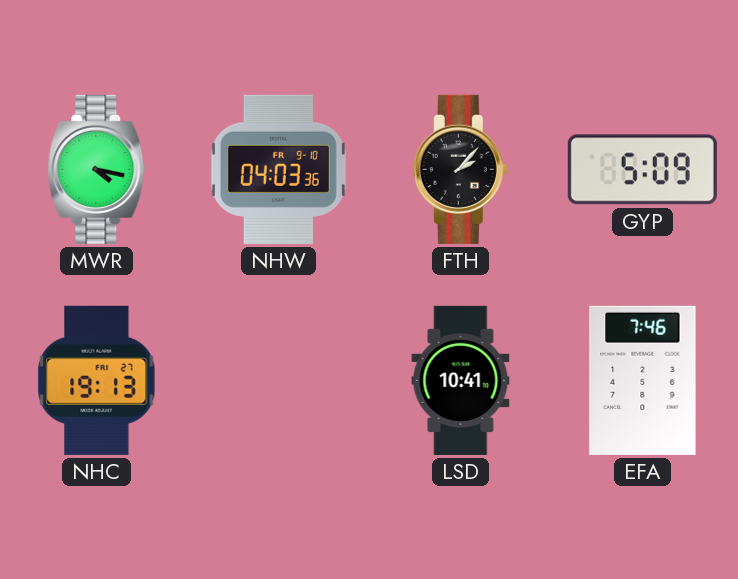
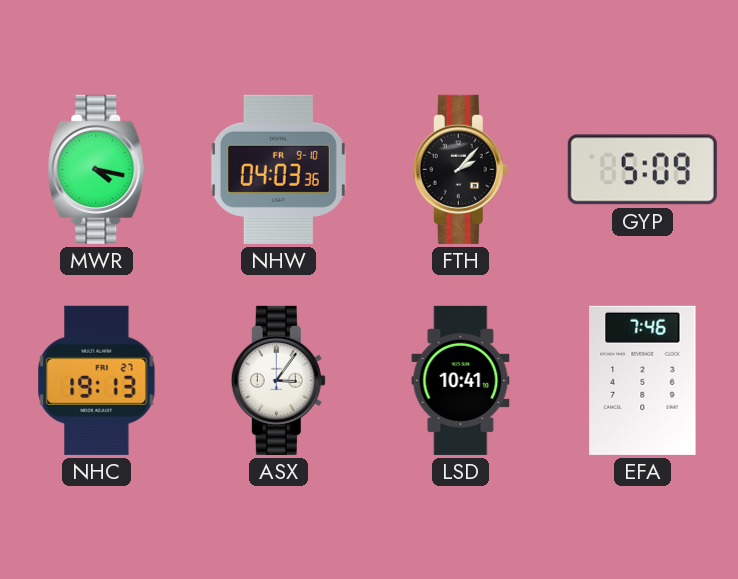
ASX: none -> 3:06 (278, 380)
